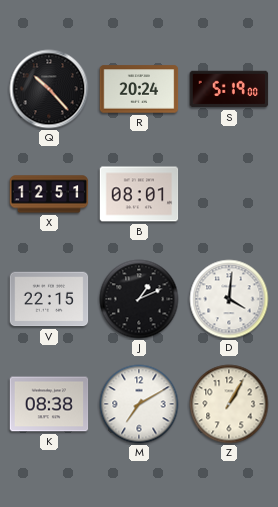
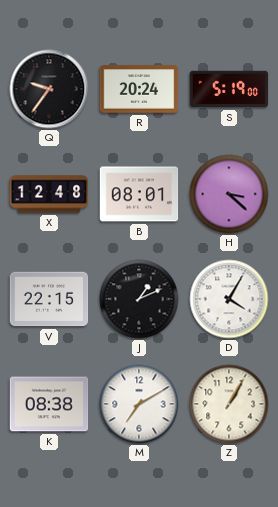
Q: 10:23 -> 9:36 (49, 89)
X: 12:51 -> 12:48 (49, 194)
H: none -> 3:22 (229, 194)
D: 4:01 -> 4:05 (229, 299)
